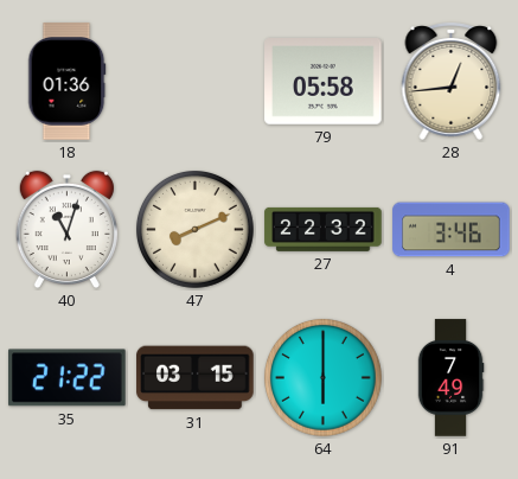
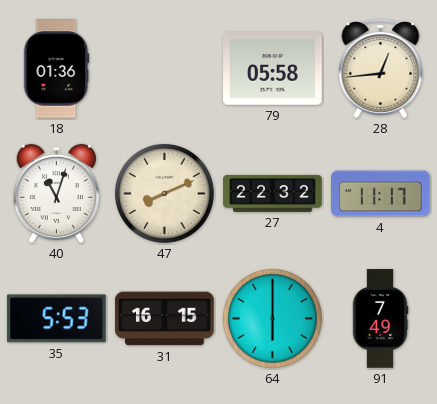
4: 3:46 -> 11:17 (381, 194)
35: 21:22 -> 5:53 (57, 319)
31: 03:15 -> 16:15 (165, 319)
